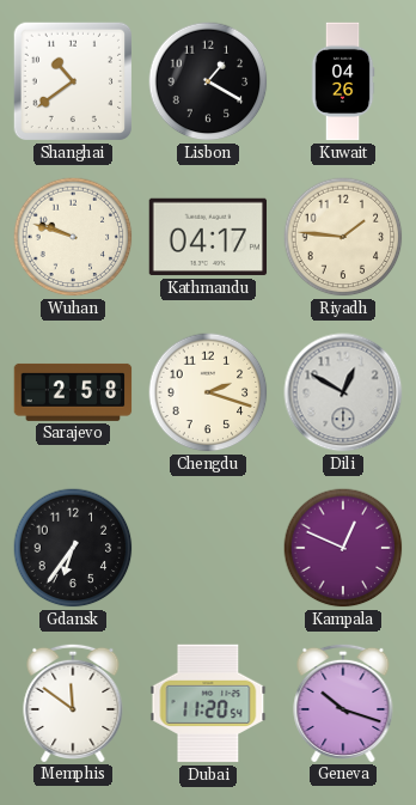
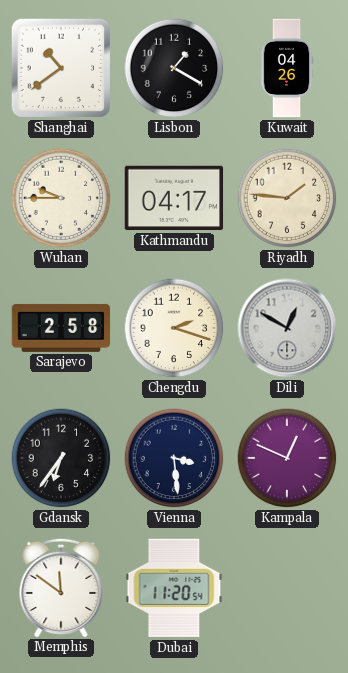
Wuhan: 9:48 -> 9:45 (61, 198)
Vienna: none -> 3:29 (174, 458)
Geneva: 10:18 -> none (343, 702)
